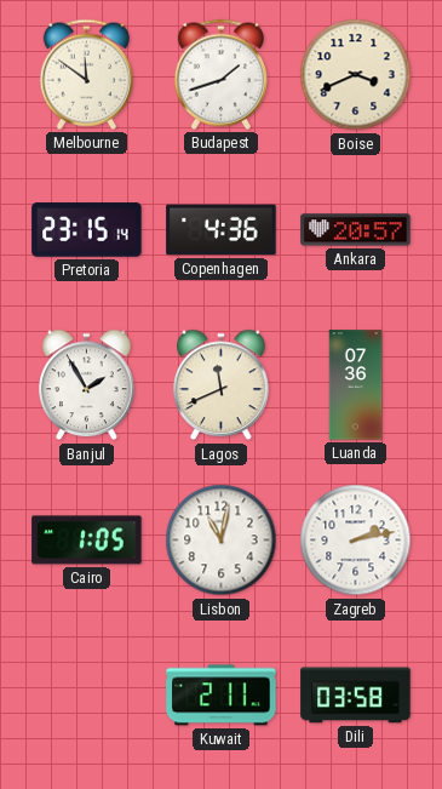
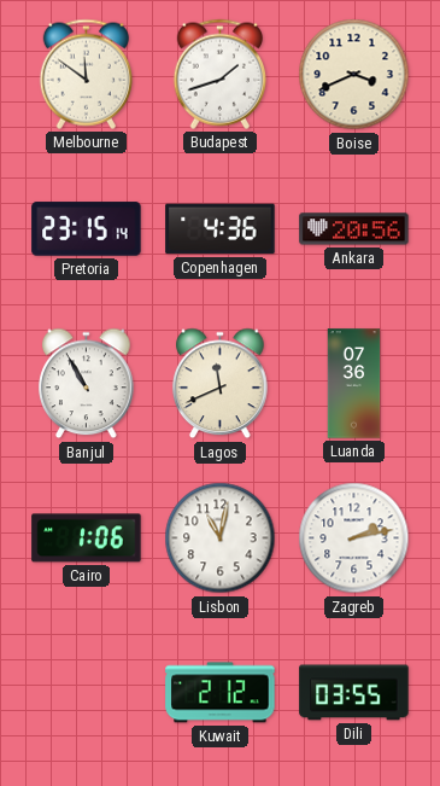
Ankara: 20:57 -> 20:56 (354, 229)
Banjul: 1:55 -> 10:55 (87, 384)
Cairo: 1:05 -> 1:06 (87, 538)
Kuwait: 2:11 -> 2:12 (221, 693)
Dili: 03:58 -> 03:55 (354, 693)
